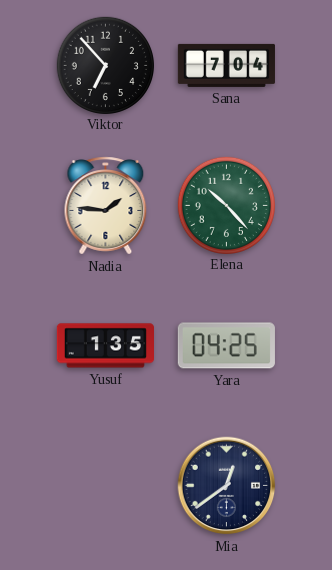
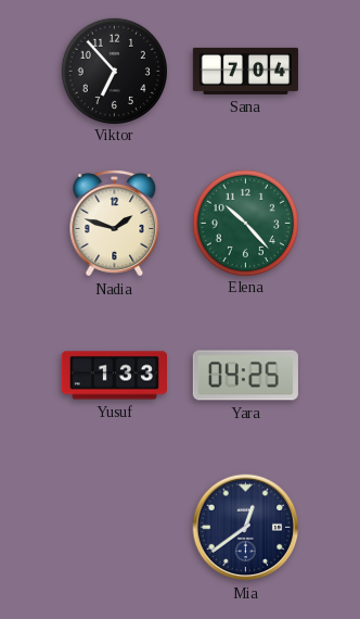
Nadia: 1:46 -> 1:48 (115, 224)
Yusuf: 1:35 -> 1:33 (114, 376)
